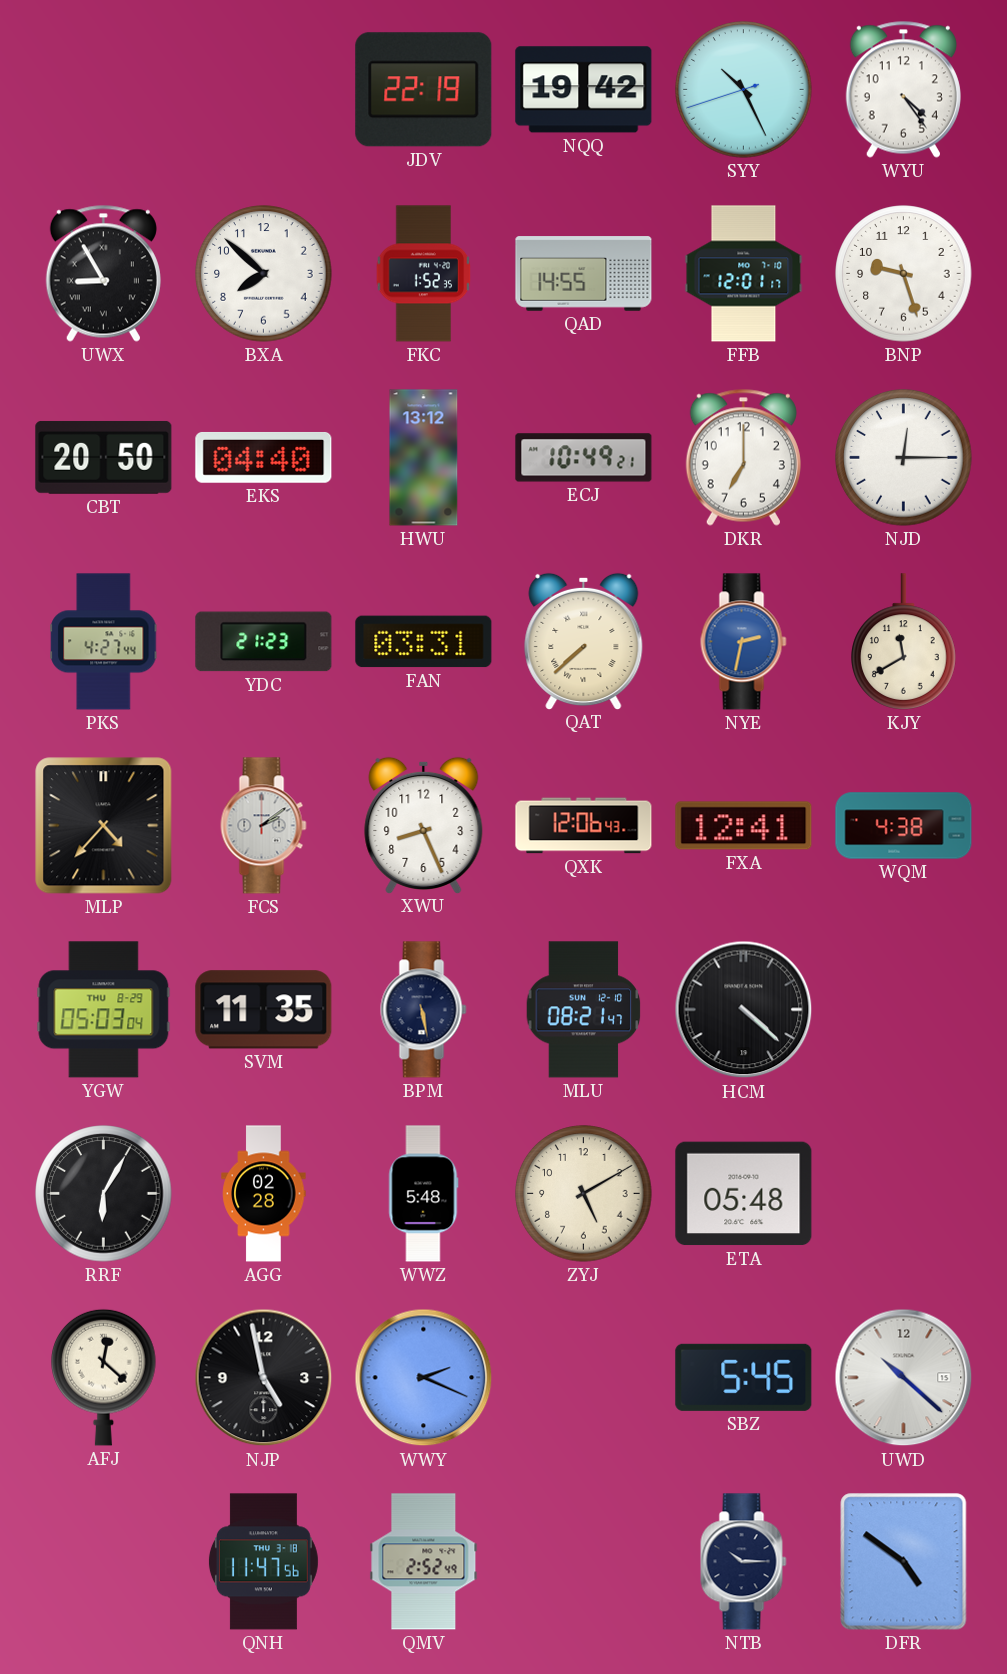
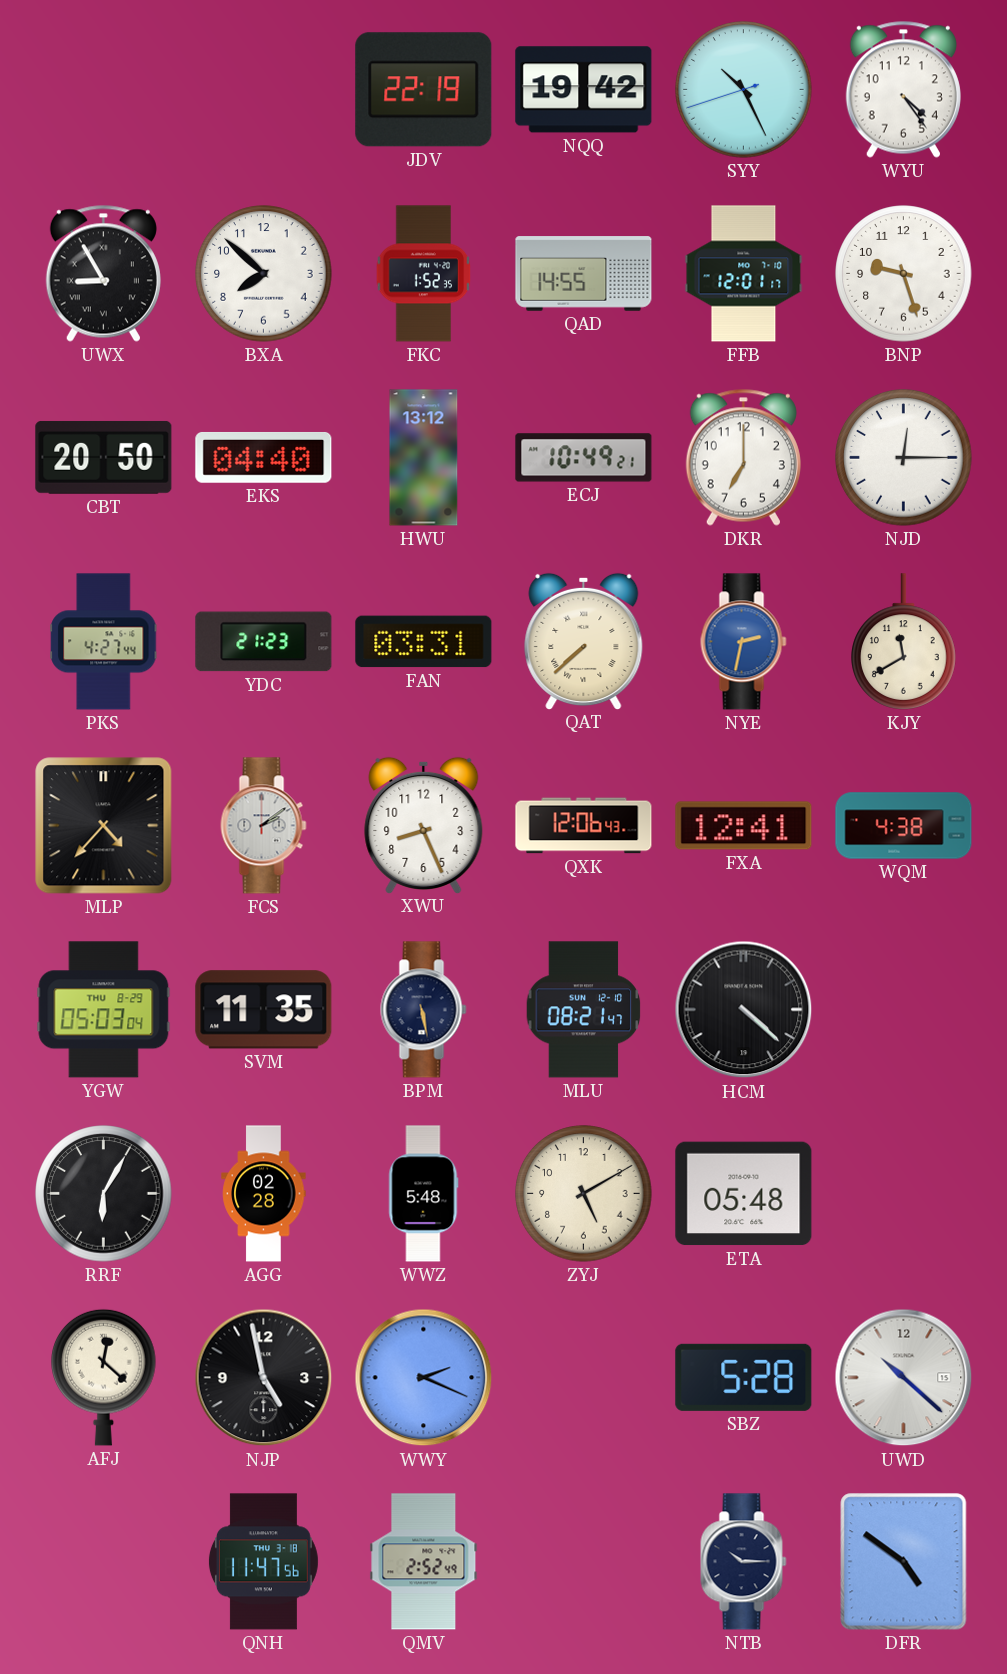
SBZ: 5:45 -> 5:28 (744, 1377)
